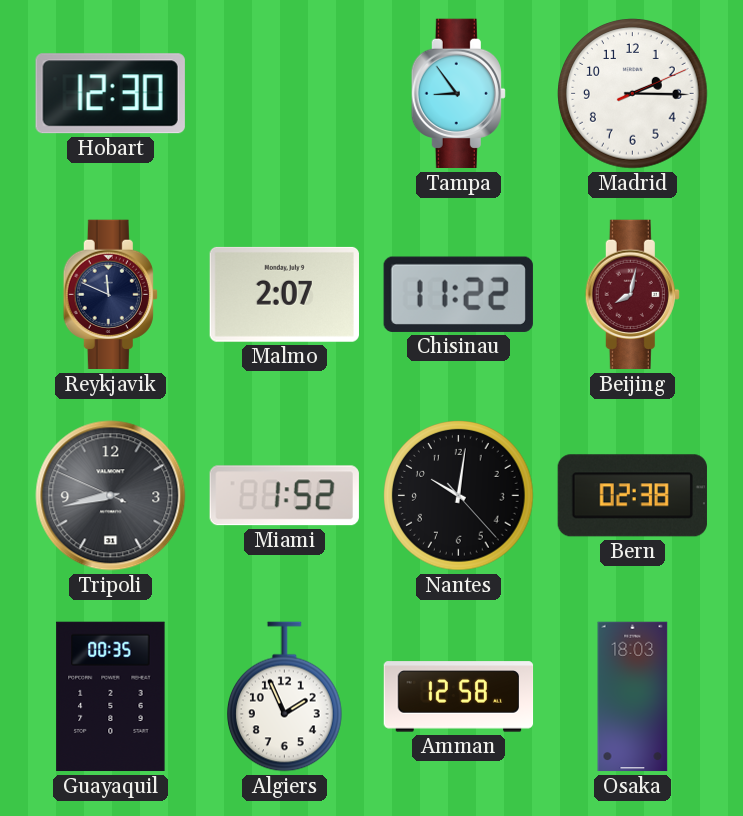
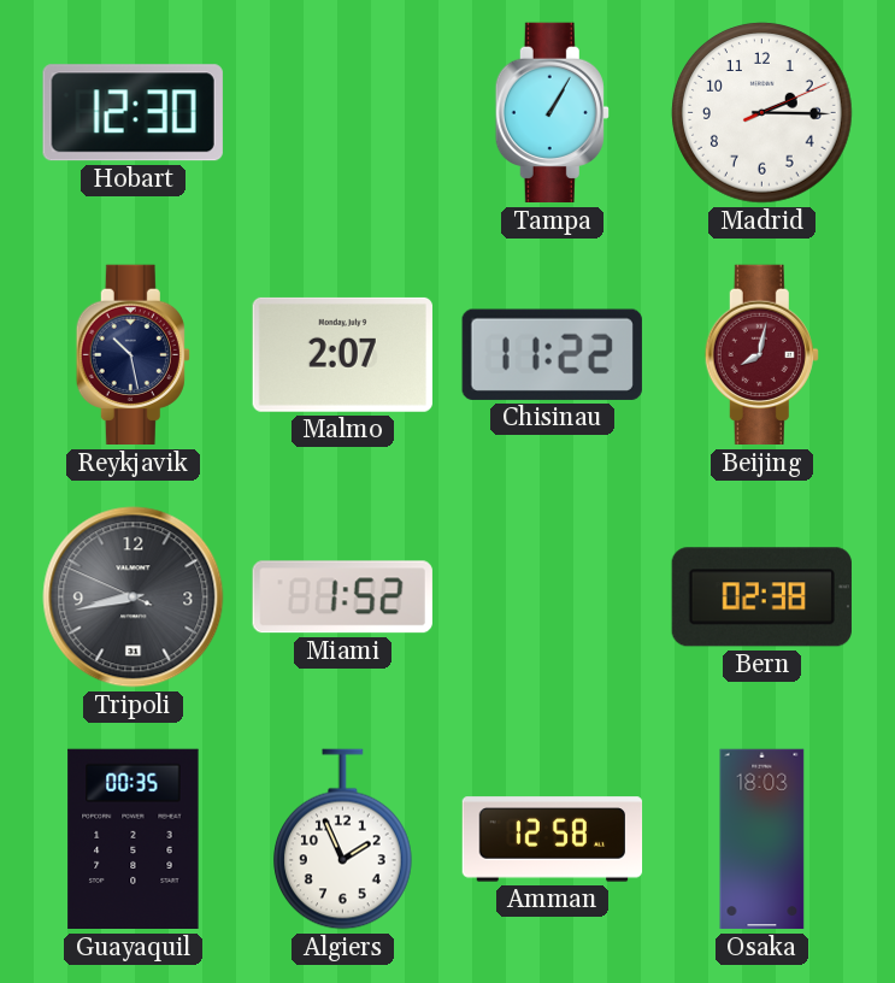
Tampa: 8:54 -> 1:05 (552, 113)
Reykjavik: 11:49 -> 10:28 (133, 355)
Nantes: 10:01 -> none (459, 496)
